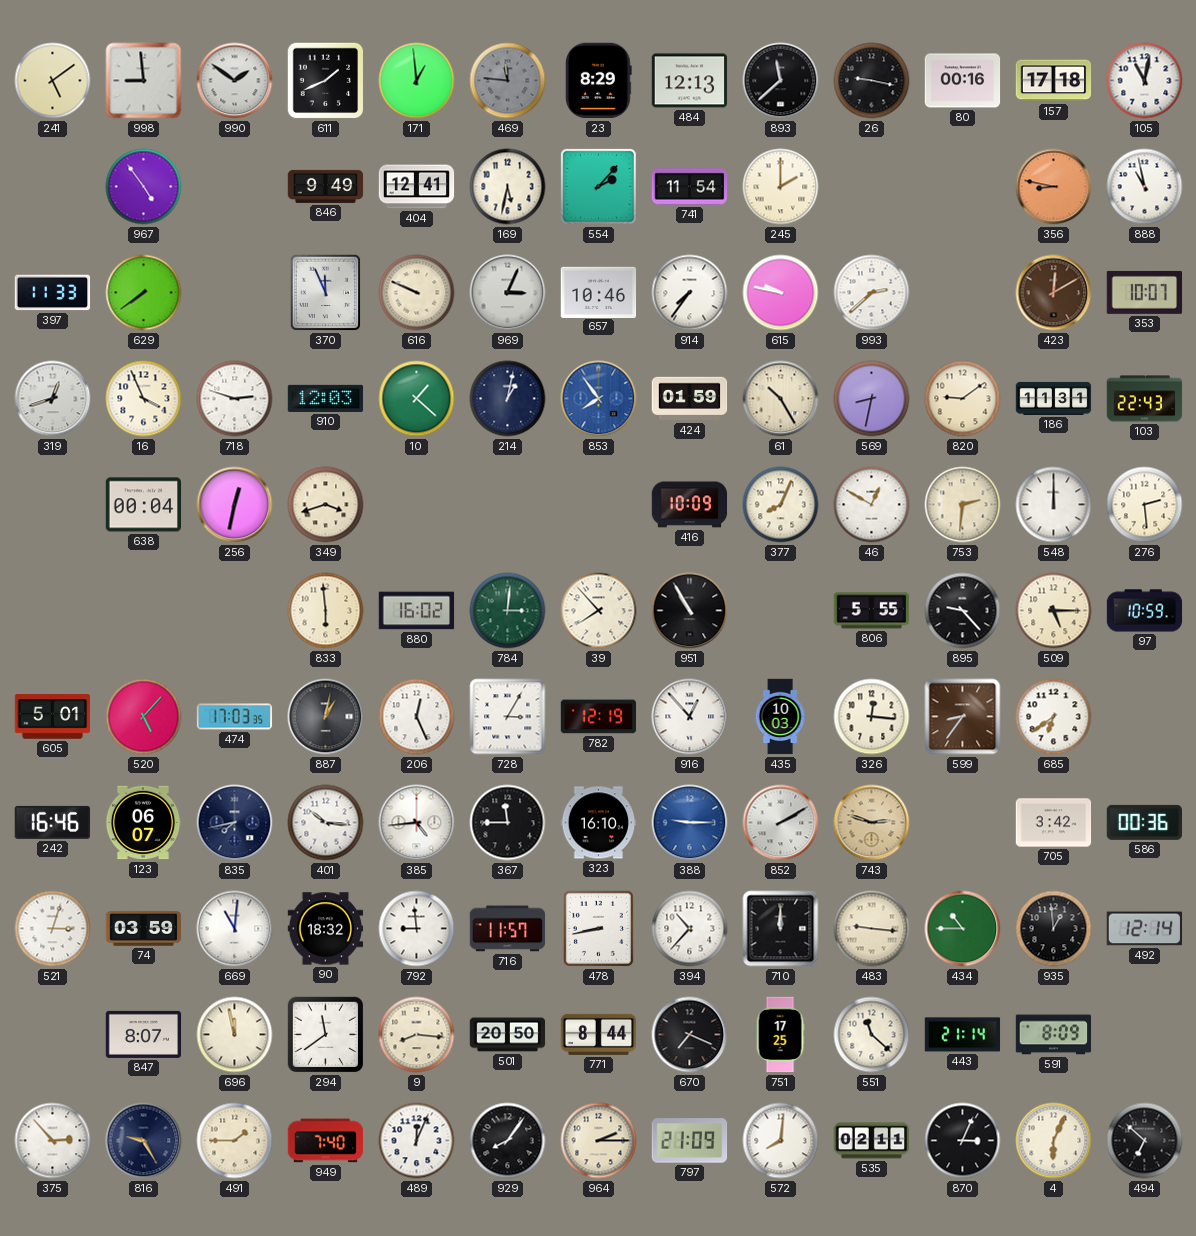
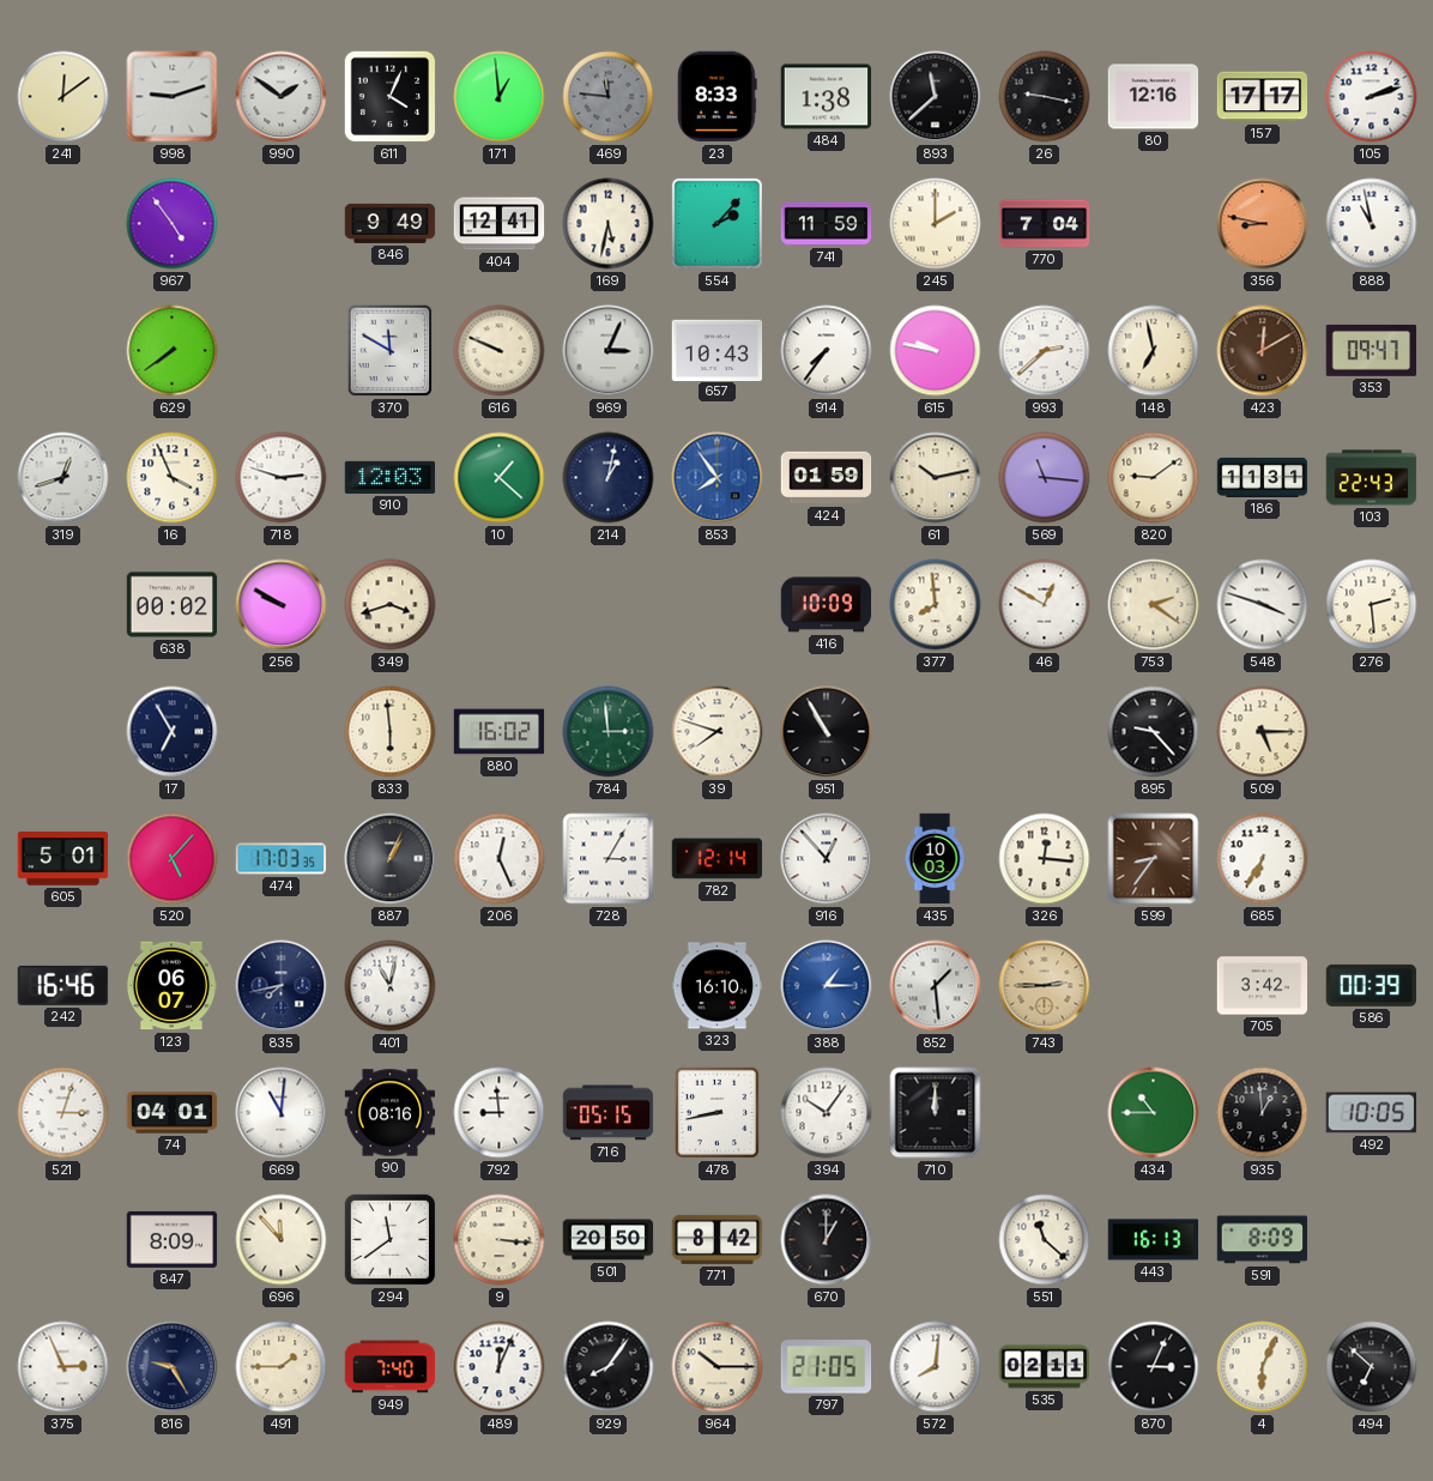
241: 5:09 -> 12:09 (64, 97)
998: 8:59 -> 9:12 (173, 97)
611: 1:41 -> 4:04 (391, 97)
23: 8:29 -> 8:33 (718, 97)
484: 12:13 -> 1:38 (827, 97)
80: 00:16 -> 12:16 (1154, 97)
157: 17:18 -> 17:17 (1263, 97)
105: 11:02 -> 2:12 (1372, 97)
741: 11:54 -> 11:59 (827, 224)
770: none -> 7:04 (1045, 224)
397: 11:33 -> none (53, 293)
370: 11:56 -> 11:50 (391, 351)
657: 10:46 -> 10:43 (718, 350)
148: none -> 6:58 (1154, 351)
353: 10:07 -> 09:47 (1372, 350)
61: 10:25 -> 10:13 (936, 478)
569: 8:32 -> 11:16 (1045, 478)
638: 00:04 -> 00:02 (173, 605)
256: 12:32 -> 9:50 (282, 605)
377: 8:04 -> 7:59 (936, 605)
753: 2:31 -> 2:21 (1154, 605)
548: 12:00 -> 3:48 (1263, 605)
17: none -> 6:55 (173, 732)
784: 3:01 -> 2:59 (609, 732)
39: 7:53 -> 7:48 (718, 732)
806: 5:55 -> none (872, 611)
97: 10:59 -> none (1145, 611)
887: 1:02 -> 1:04 (391, 859)
782: 12:19 -> 12:14 (718, 859)
685: 6:39 -> 6:35 (1263, 859)
401: 10:16 -> 11:02 (391, 986)
385: 4:44 -> none (417, 823)
367: 11:45 -> none (508, 823)
388: 9:15 -> 1:15 (827, 986)
852: 2:10 -> 1:29 (936, 986)
743: 2:48 -> 2:45 (1045, 986)
586: 00:36 -> 00:39 (1371, 985)
74: 03:59 -> 04:01 (173, 1113)
90: 18:32 -> 08:16 (391, 1113)
716: 11:57 -> 05:15 (609, 1113)
394: 10:37 -> 10:06 (827, 1113)
483: 9:16 -> none (872, 929)
492: 12:14 -> 10:05 (1372, 1113)
847: 8:07 -> 8:09 (173, 1239)
696: 11:58 -> 11:53 (282, 1240)
9: 8:16 -> 3:16 (500, 1240)
771: 8:44 -> 8:42 (718, 1239)
670: 7:19 -> 1:00 (827, 1240)
751: 17:25 -> none (780, 1035)
443: 21:14 -> 16:13 (1154, 1240)
375: 2:53 -> 2:56 (64, 1367)
964: 2:15 -> 10:15 (718, 1367)
797: 21:09 -> 21:05 (827, 1367)
